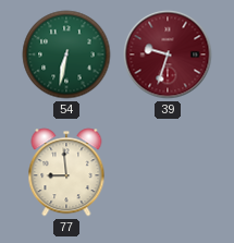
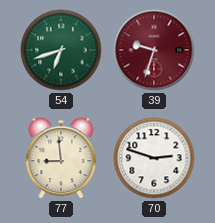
54: 6:32 -> 6:42 (61, 50)
70: none -> 2:48 (154, 158)
